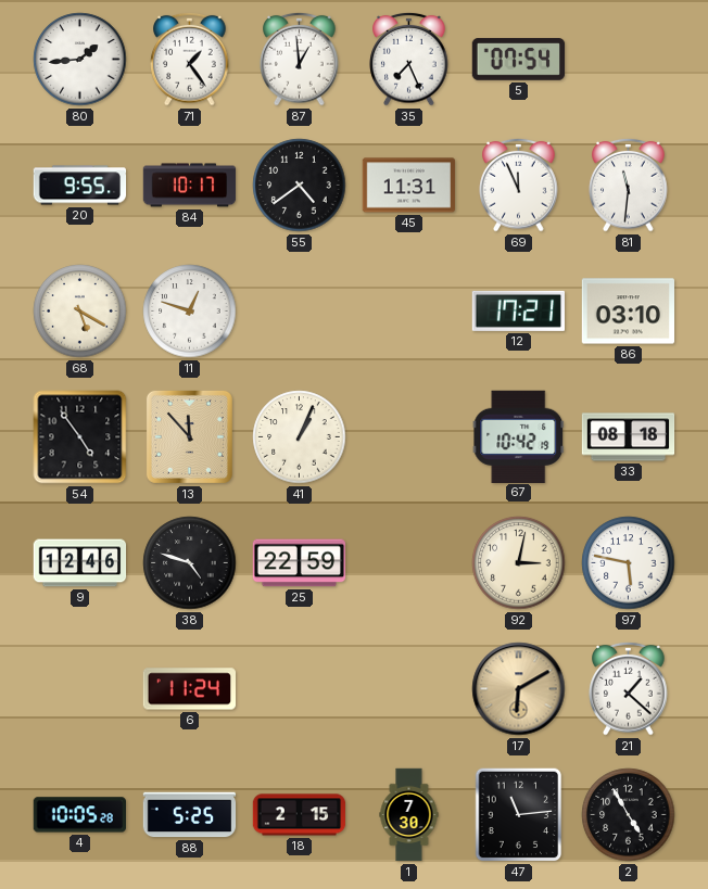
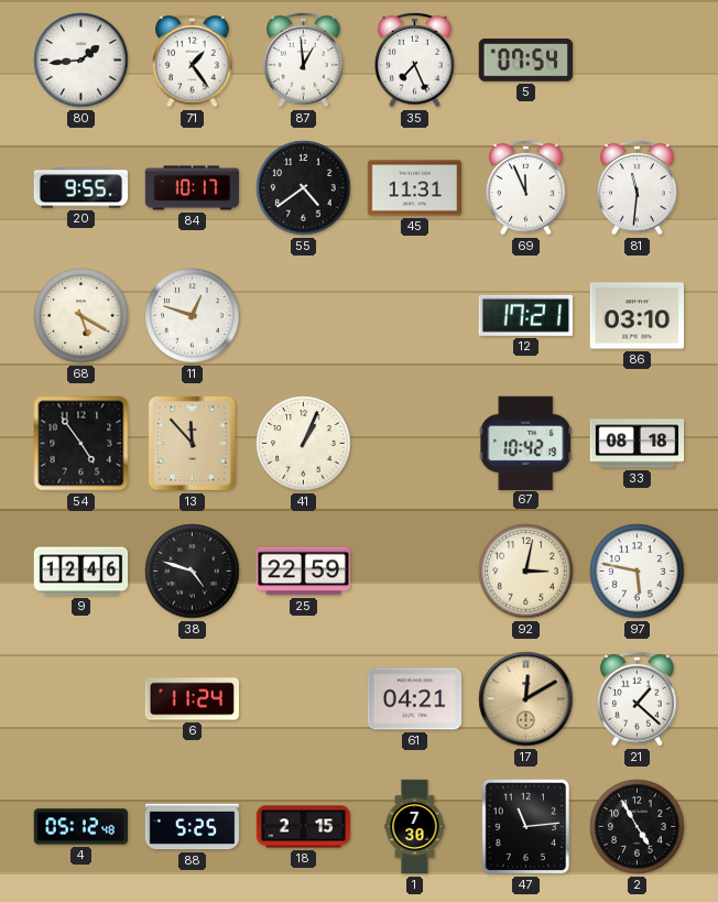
61: none -> 04:21 (415, 699)
17: 6:10 -> 12:10 (526, 699)
4: 10:05 -> 05:12 (80, 827)
